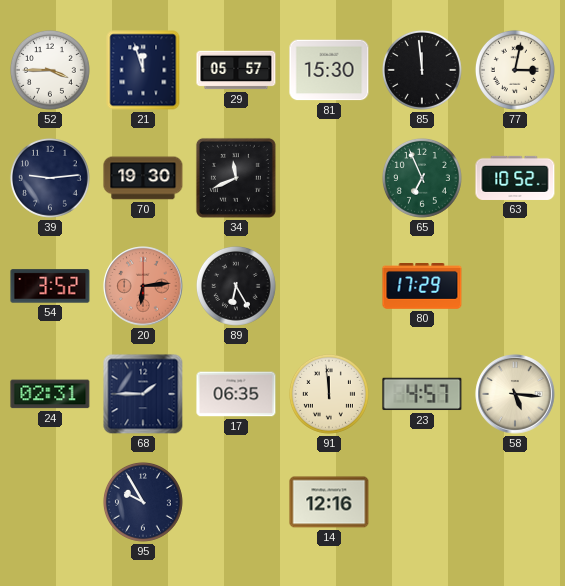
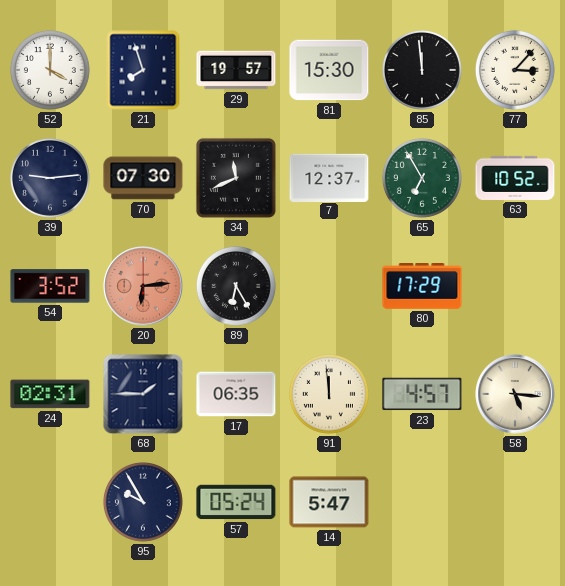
52: 3:45 -> 4:00 (50, 70)
21: 11:57 -> 7:57 (143, 70)
29: 05:57 -> 19:57 (236, 70)
77: 3:02 -> 3:07 (515, 70)
70: 19:30 -> 07:30 (143, 178)
7: none -> 12:37 (329, 177)
65: 6:56 -> 6:55 (422, 178)
57: none -> 05:24 (236, 502)
14: 12:16 -> 5:47 (329, 502)
